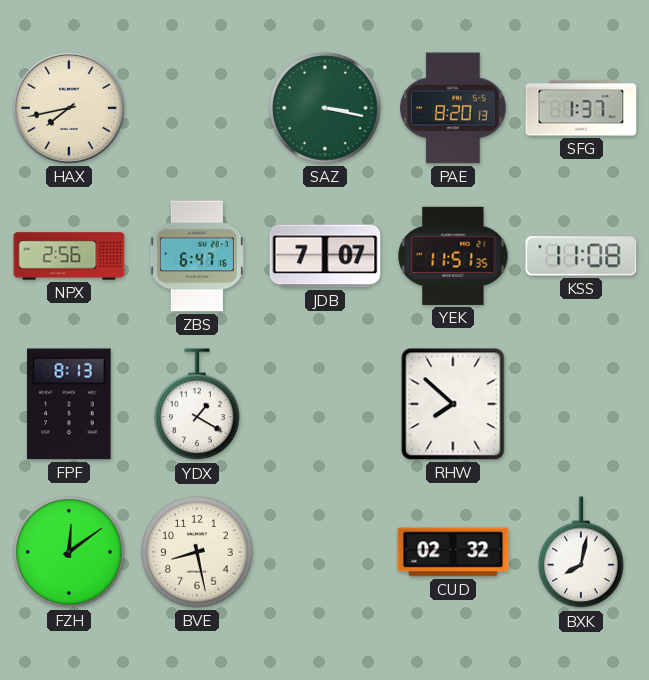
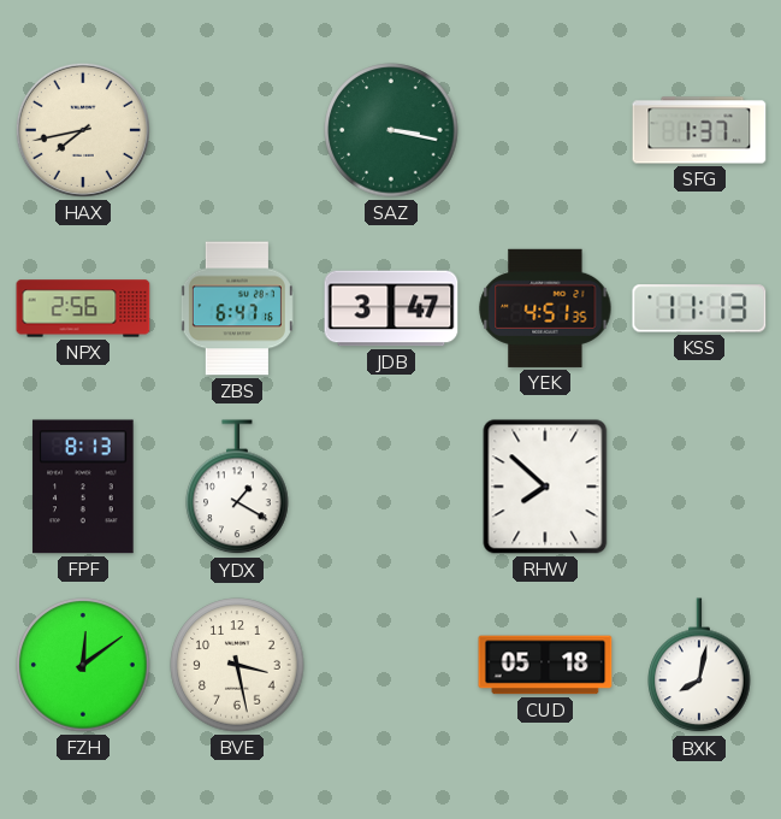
PAE: 8:20 -> none (453, 108)
JDB: 7:07 -> 3:47 (391, 308)
YEK: 11:51 -> 4:51 (545, 308)
KSS: 11:08 -> 11:13 (699, 308)
BVE: 8:28 -> 3:28 (237, 665)
CUD: 02:32 -> 05:18 (545, 665)
